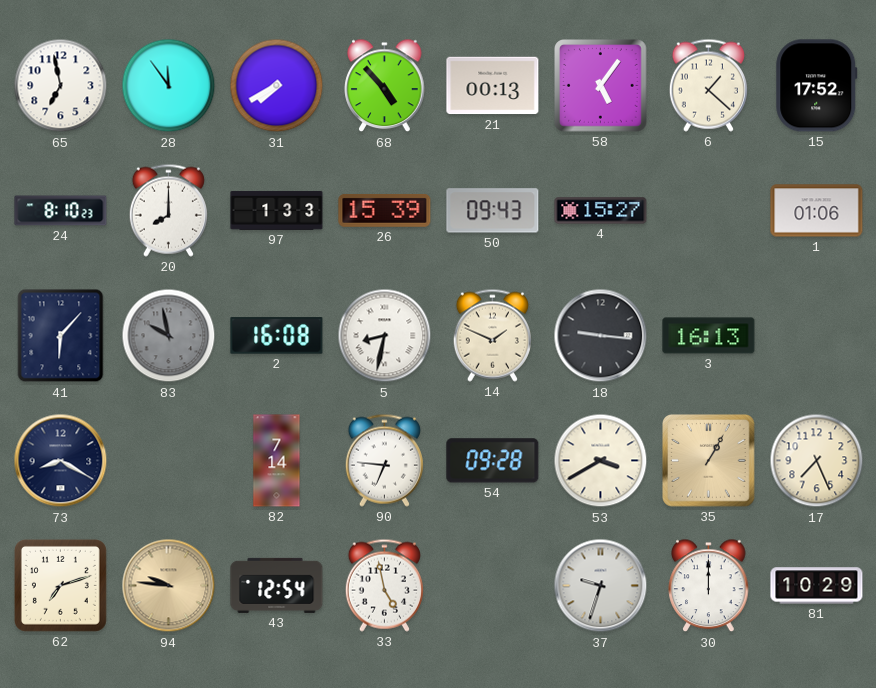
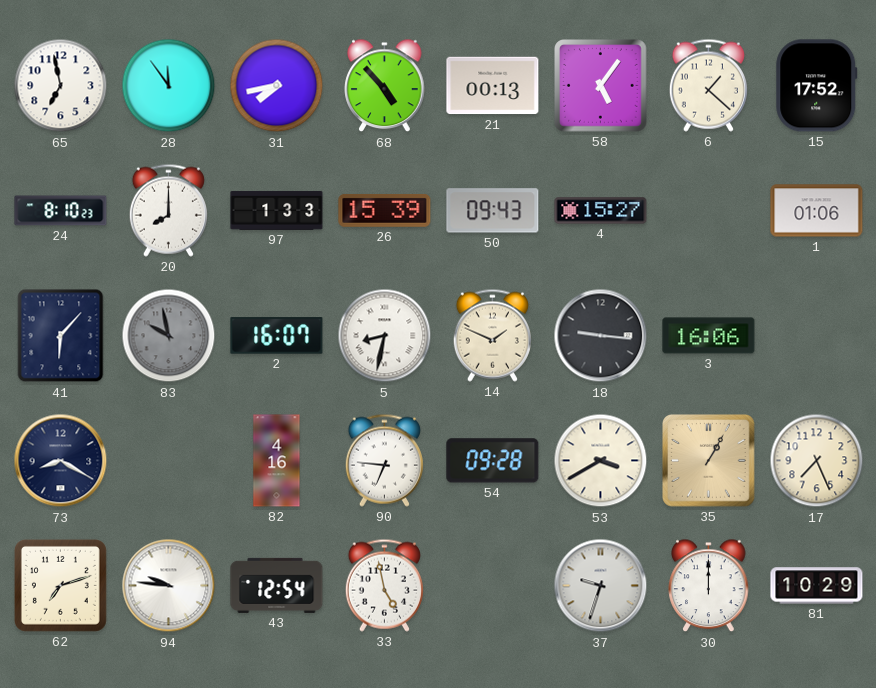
31: 7:40 -> 7:43 (277, 86)
2: 16:08 -> 16:07 (277, 336)
3: 16:13 -> 16:06 (709, 336)
82: 7:14 -> 4:16 (277, 461)
94 dial: champagne -> white (169, 586)
